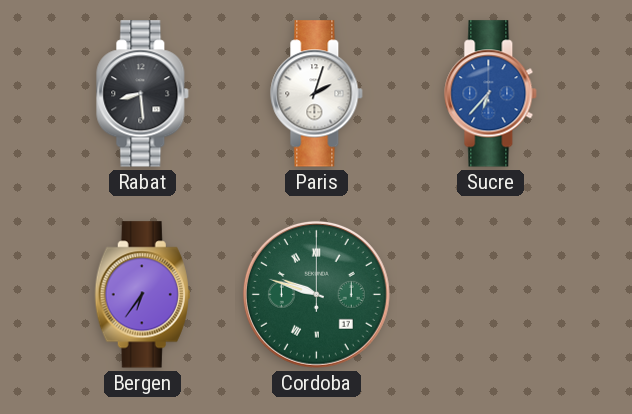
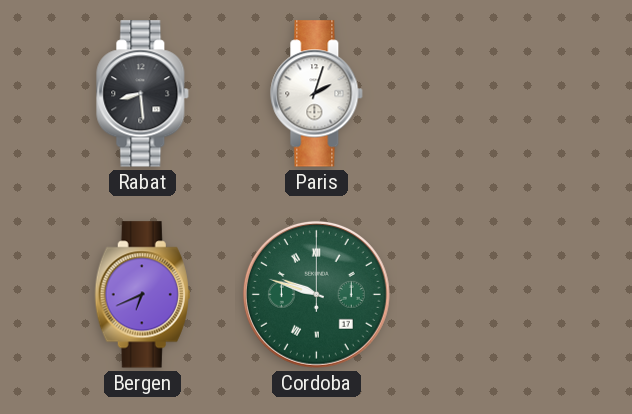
Sucre: 6:37 -> none (491, 94)
Bergen: 6:36 -> 6:41 (142, 295)
